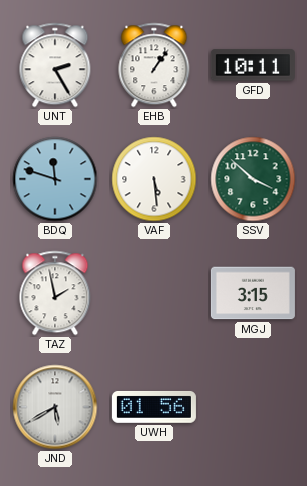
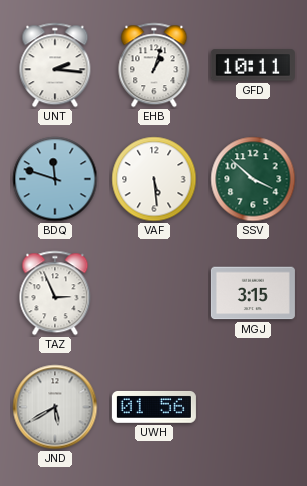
UNT: 2:25 -> 2:16 (55, 65)
EHB: 1:06 -> 1:03 (154, 65)
TAZ: 1:58 -> 2:56 (55, 293)
